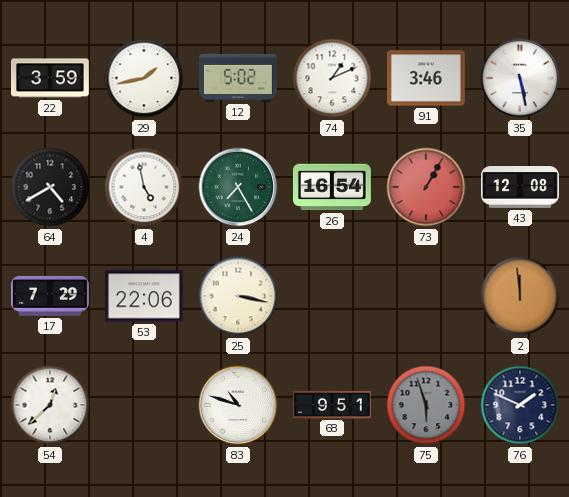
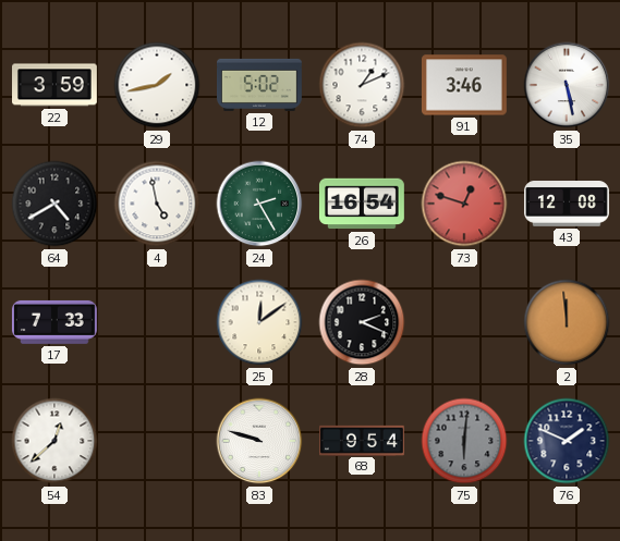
24: 7:25 -> 2:25 (259, 204)
73: 1:05 -> 12:48 (464, 204)
17: 7:29 -> 7:33 (54, 322)
53: 22:06 -> none (144, 296)
25: 3:17 -> 12:09 (259, 322)
28: none -> 2:19 (362, 322)
83: 10:48 -> 9:48 (259, 441)
68: 9:51 -> 9:54 (363, 440)
75: 5:57 -> 6:01 (464, 441)
